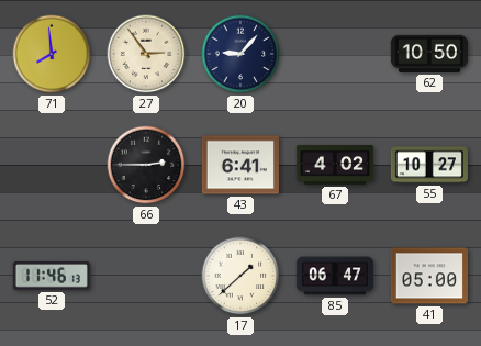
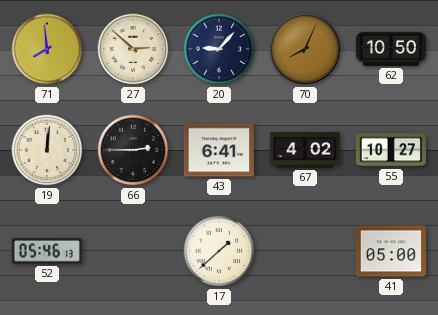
27: 2:54 -> 2:52 (133, 49)
70: none -> 8:04 (305, 49)
19: none -> 12:01 (47, 150)
52: 11:46 -> 05:46 (47, 252)
85: 06:47 -> none (334, 276)
